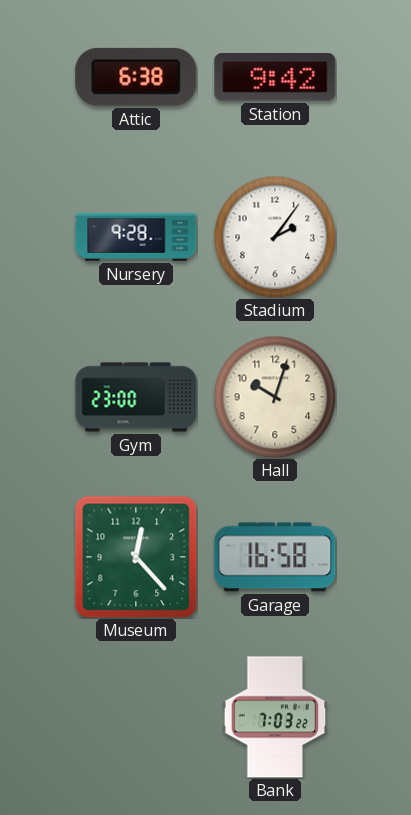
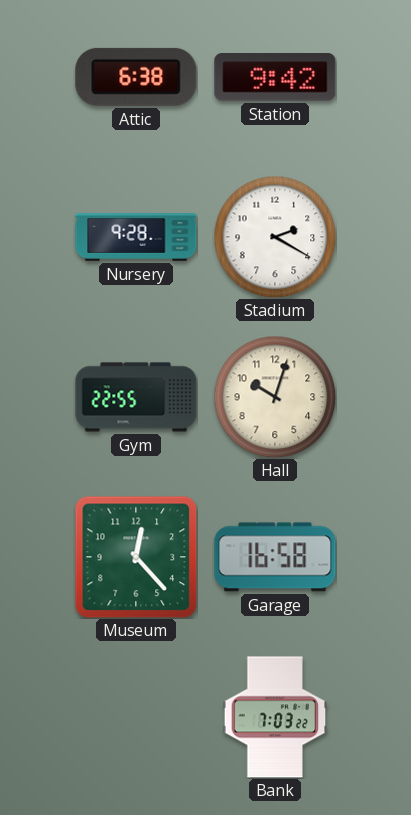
Stadium: 2:06 -> 2:20 (275, 237)
Gym: 23:00 -> 22:55 (136, 397)
